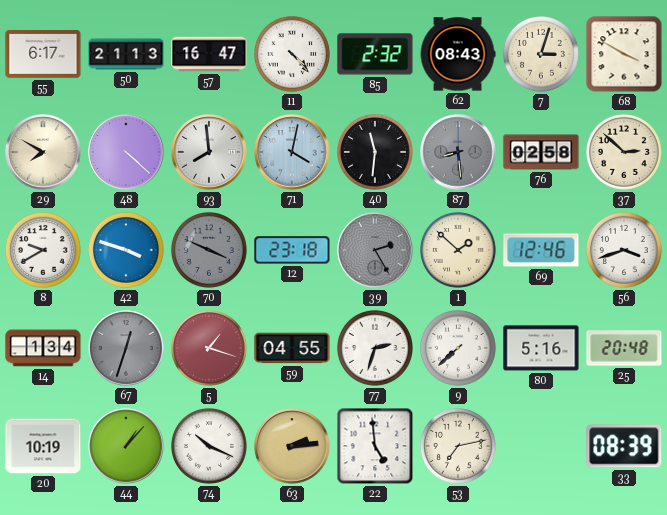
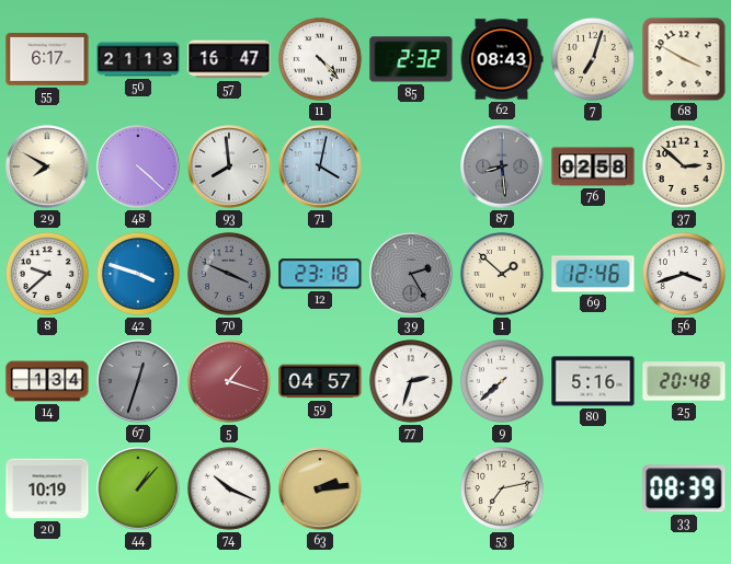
7: 3:03 -> 7:03 (593, 59)
40: 11:31 -> none (375, 152)
8: 9:40 -> 9:38 (47, 274)
59: 04:55 -> 04:57 (320, 381)
22: 4:59 -> none (375, 446)
